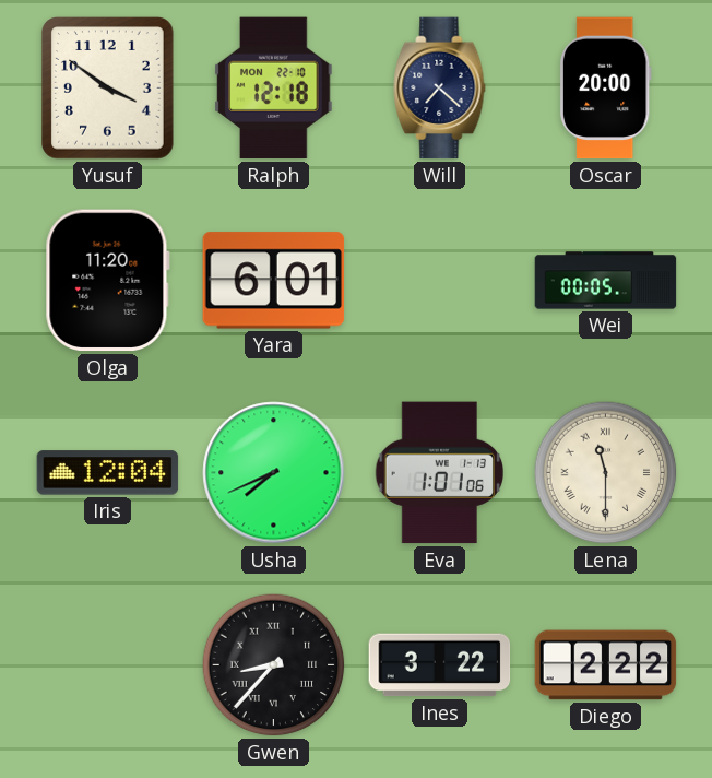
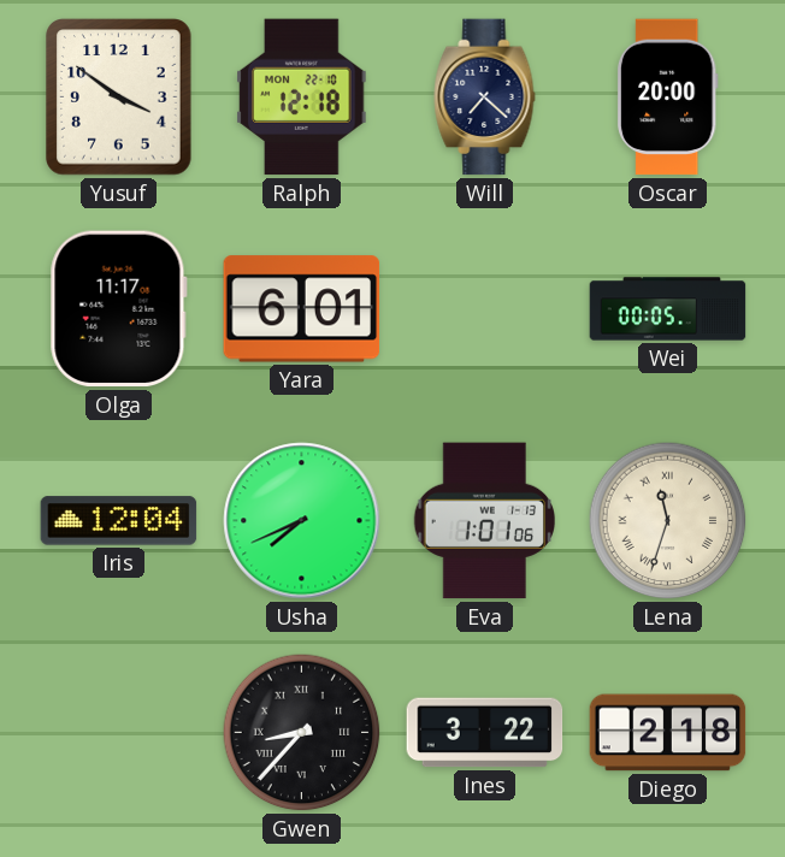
Olga: 11:20 -> 11:17 (118, 309)
Lena: 11:30 -> 11:33 (668, 521)
Diego: 2:22 -> 2:18 (668, 733)
